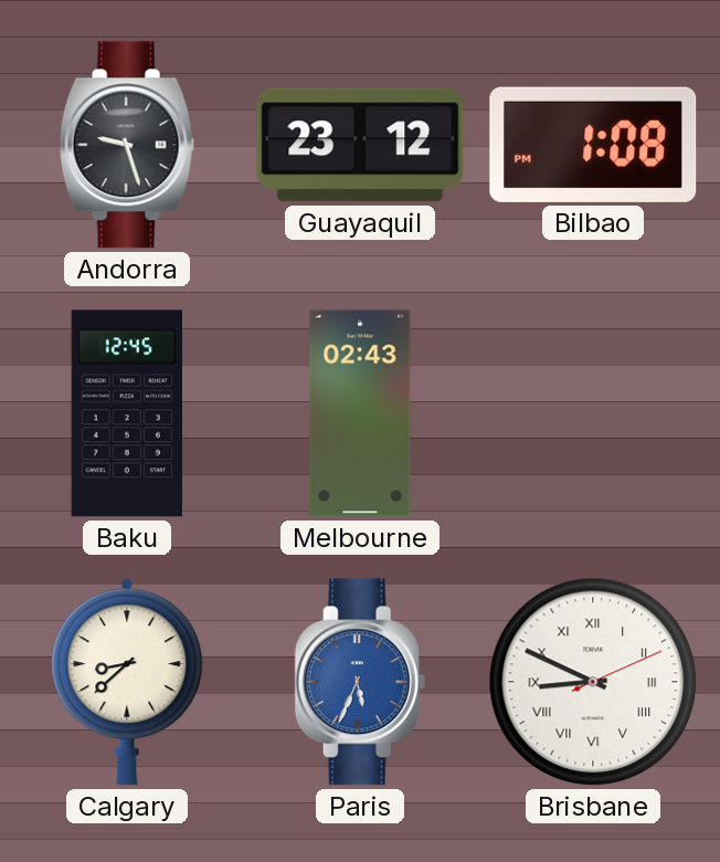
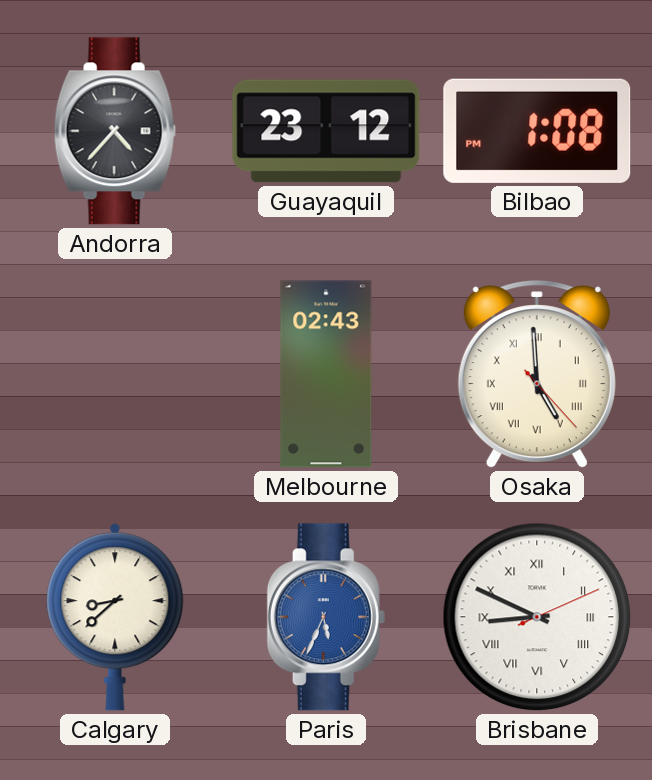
Andorra: 9:27 -> 4:37 (115, 131)
Baku: 12:45 -> none (127, 413)
Osaka: none -> 4:59 (537, 375)
